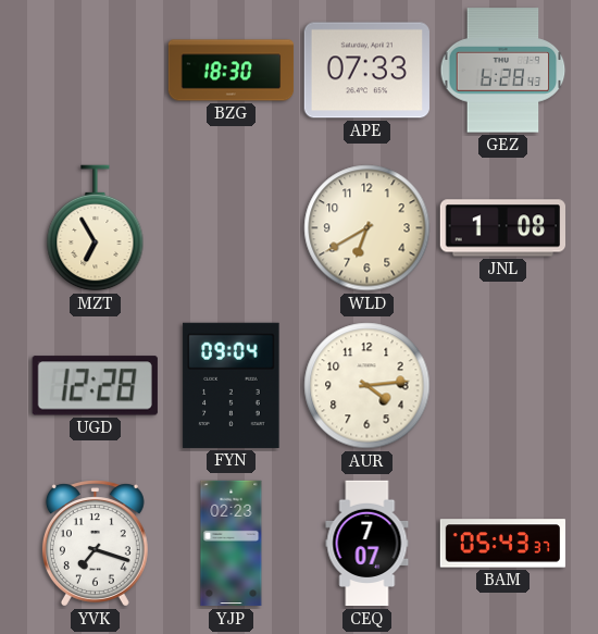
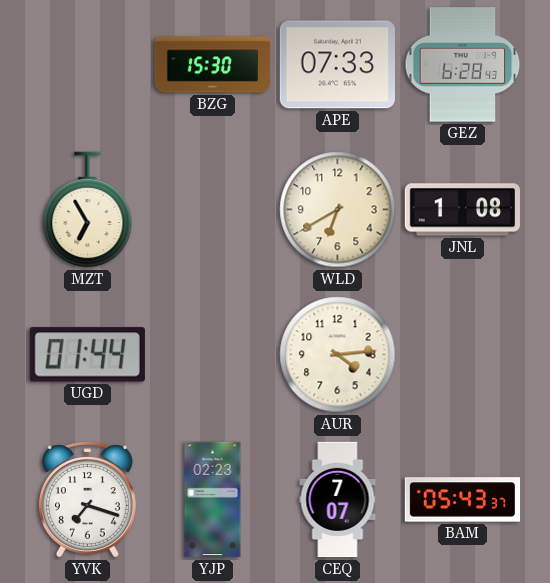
BZG: 18:30 -> 15:30 (213, 65)
UGD: 12:28 -> 01:44 (87, 355)
FYN: 09:04 -> none (232, 385)
